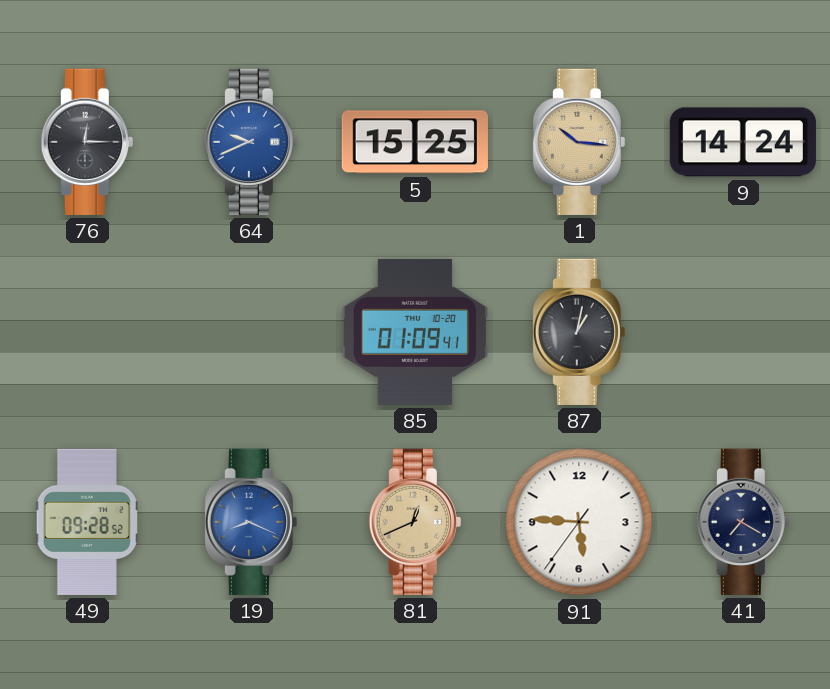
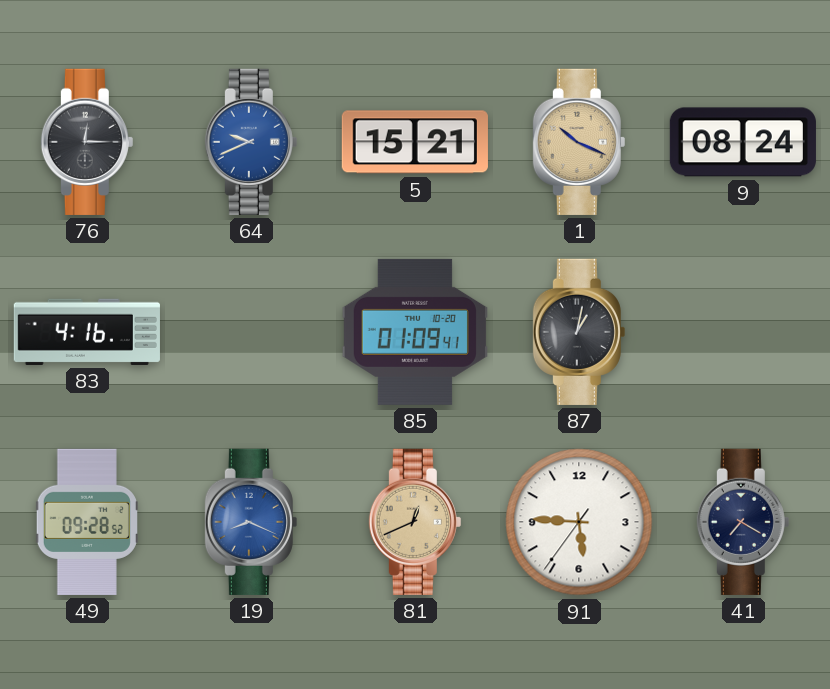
5: 15:25 -> 15:21 (415, 142)
1: 10:16 -> 10:19 (579, 142)
9: 14:24 -> 08:24 (743, 142)
83: none -> 4:16 (87, 332)
